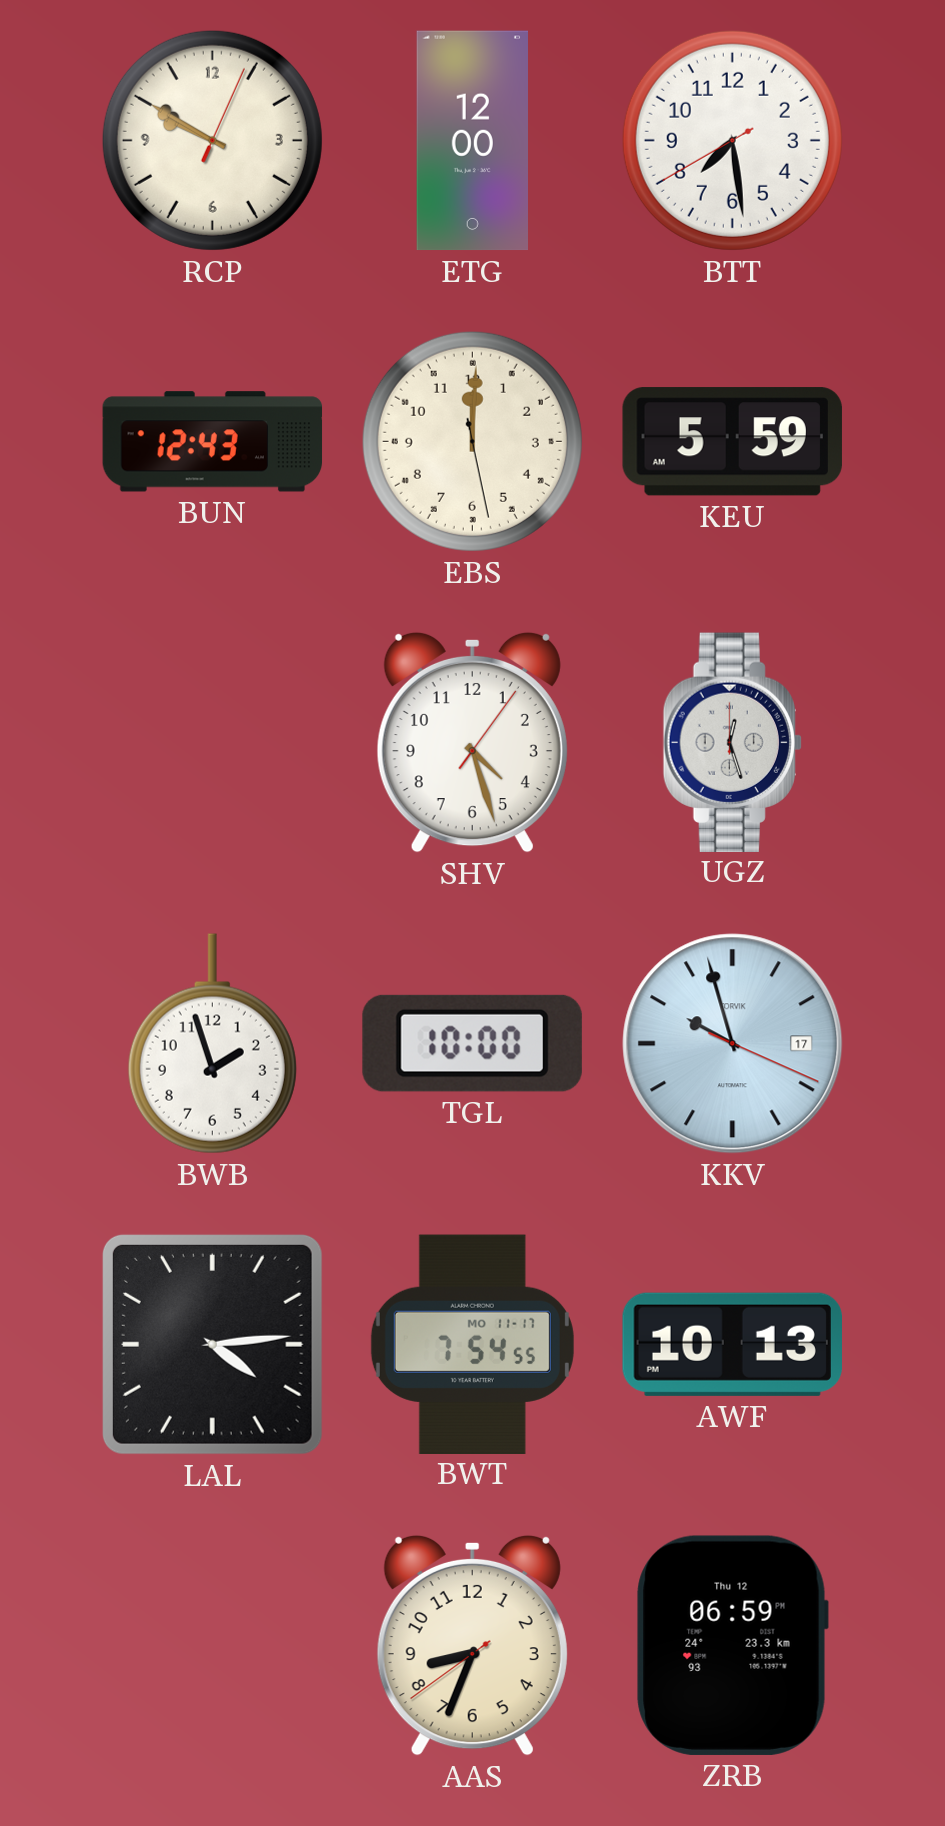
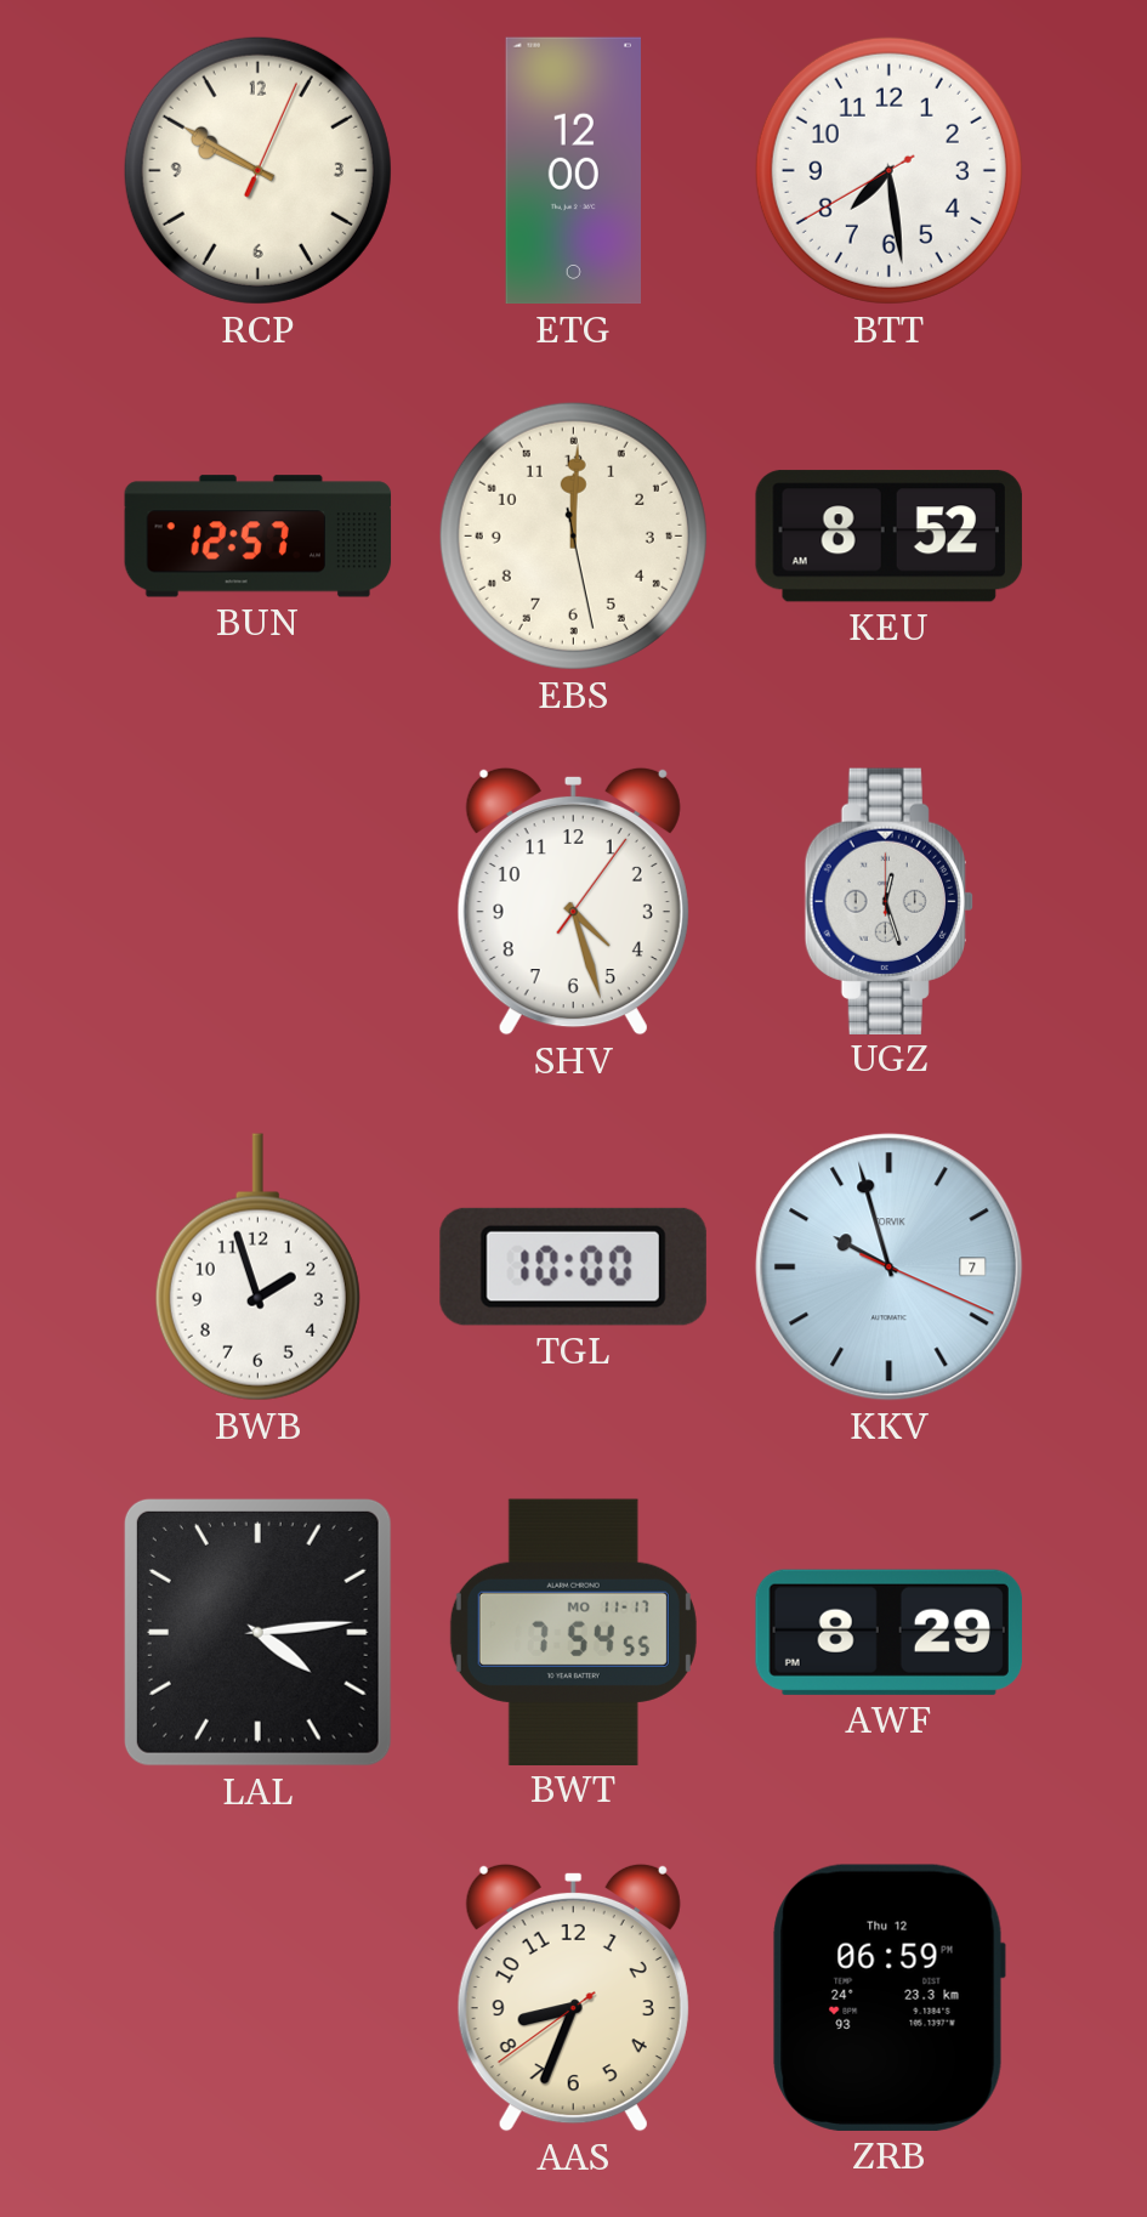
BUN: 12:43 -> 12:57 (259, 537)
KEU: 5:59 -> 8:52 (888, 537)
KKV date: 17 -> 7 (890, 1268)
AWF: 10:13 -> 8:29 (888, 1632)
